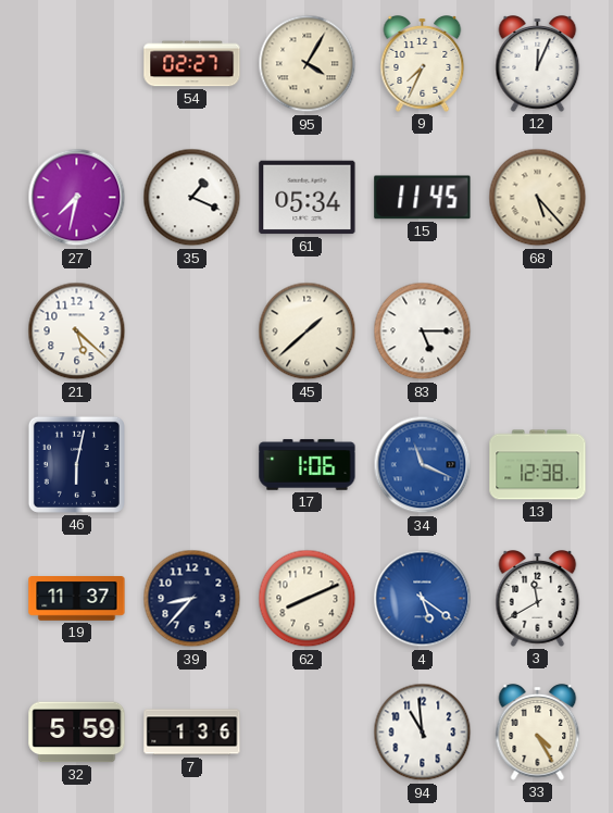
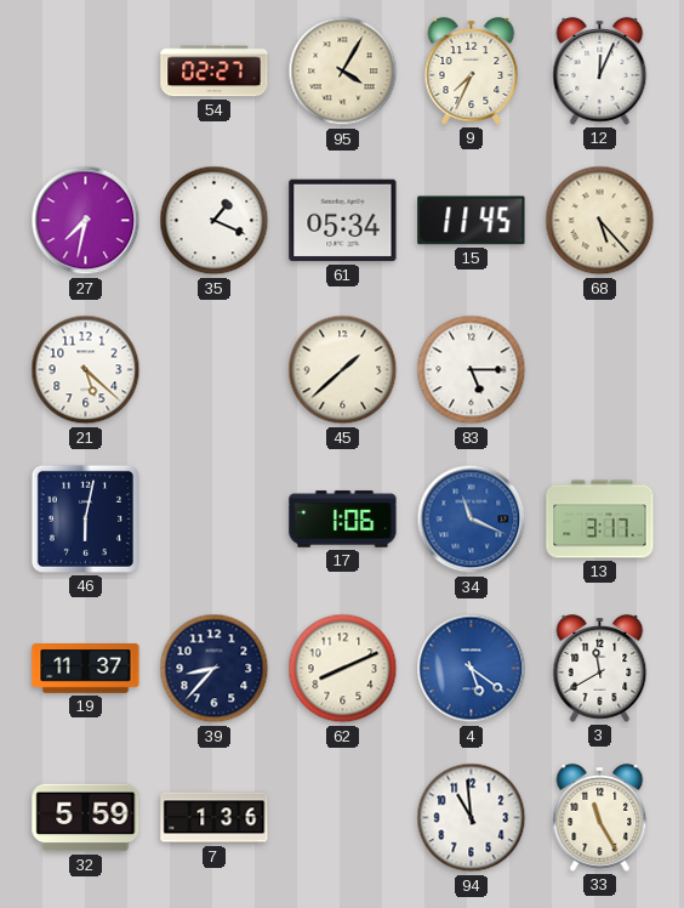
13: 12:38 -> 3:17 (600, 520)
33: 4:25 -> 11:25 (600, 818)
